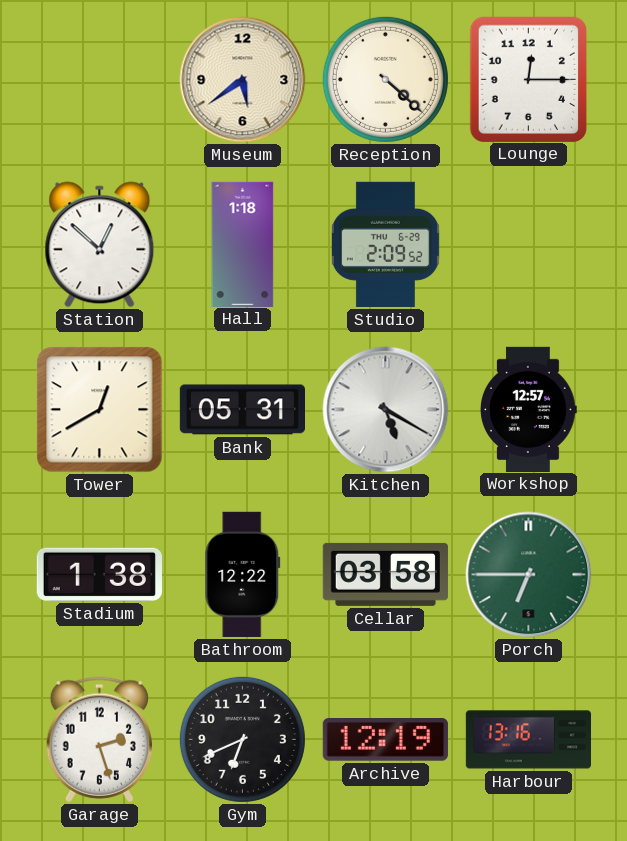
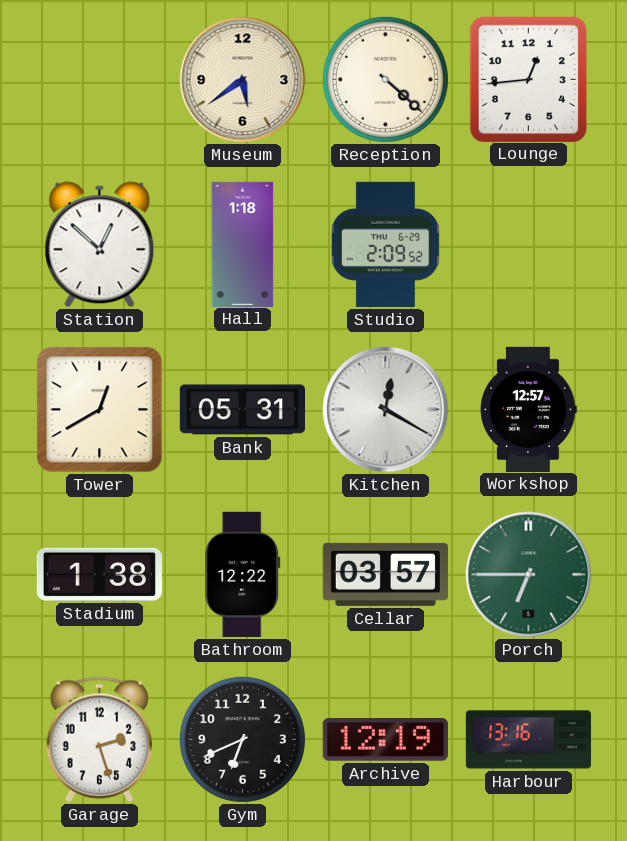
Lounge: 12:15 -> 12:44 (528, 79)
Kitchen: 5:20 -> 12:20 (386, 410)
Cellar: 03:58 -> 03:57 (385, 574)
